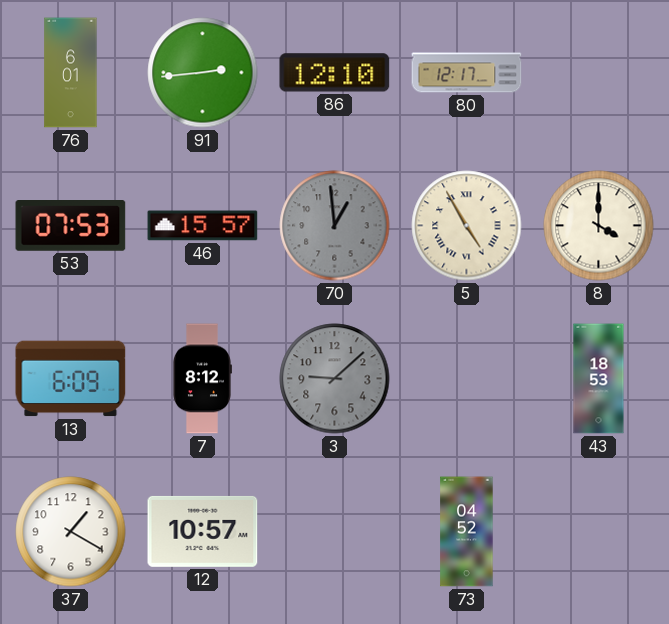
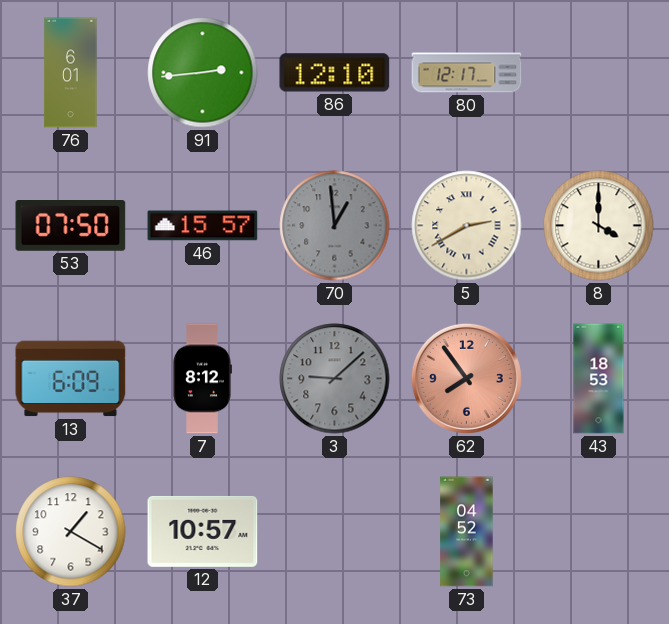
53: 07:53 -> 07:50 (71, 226)
5: 4:55 -> 2:40 (467, 226)
62: none -> 7:54 (466, 378)
